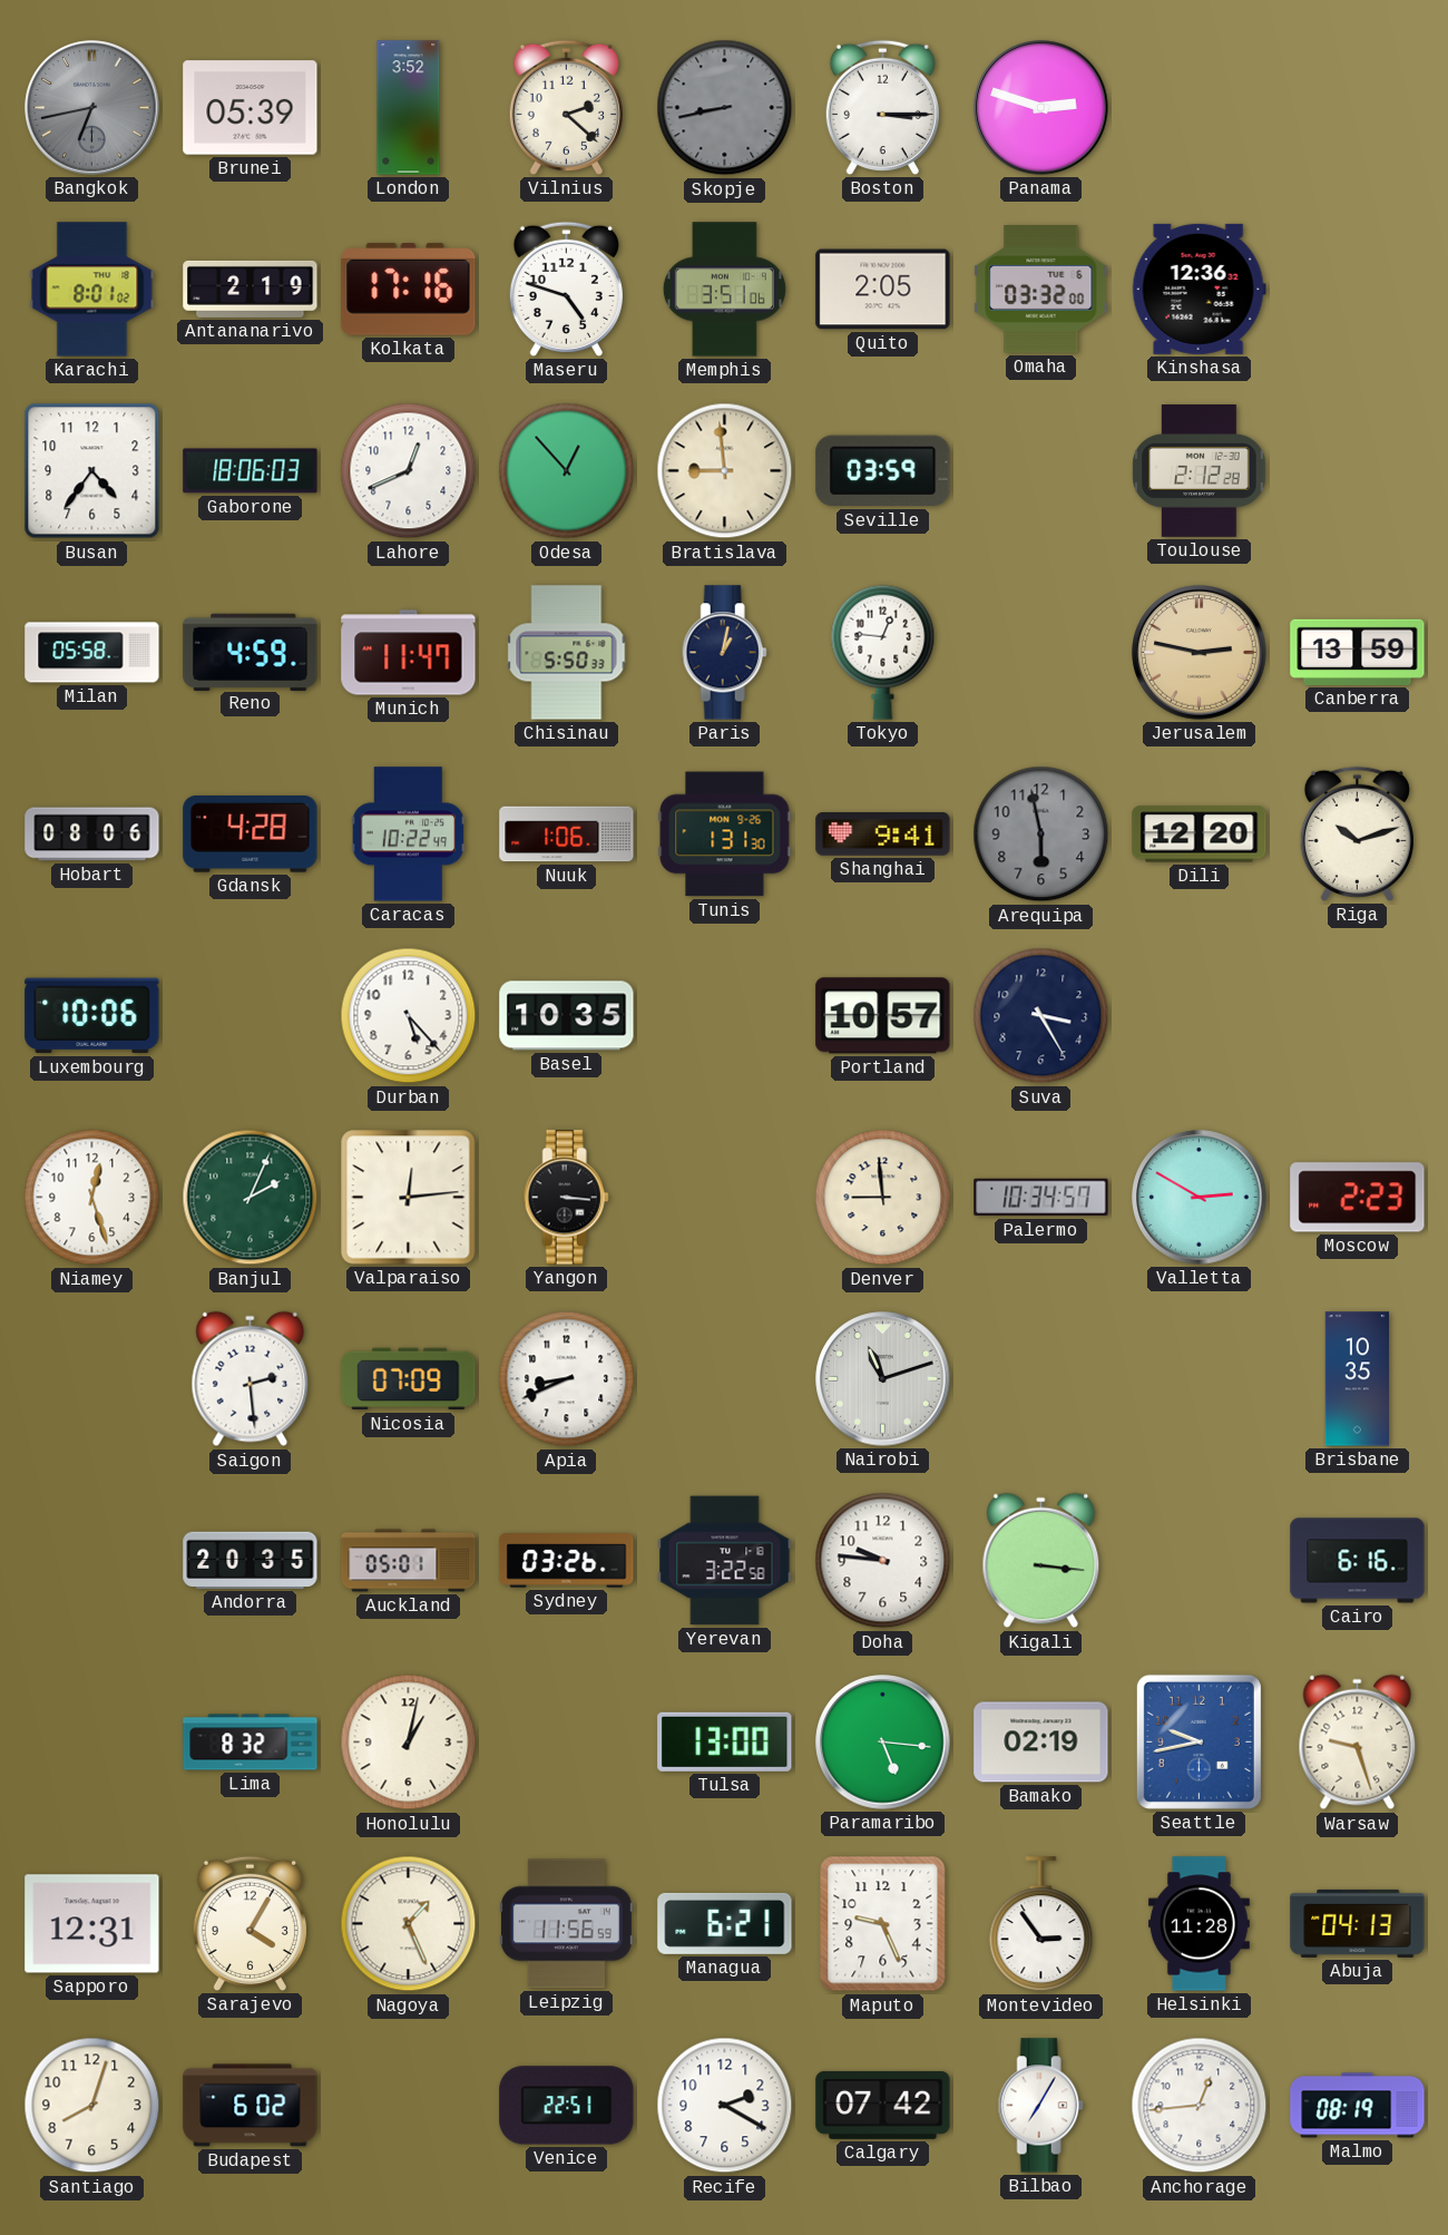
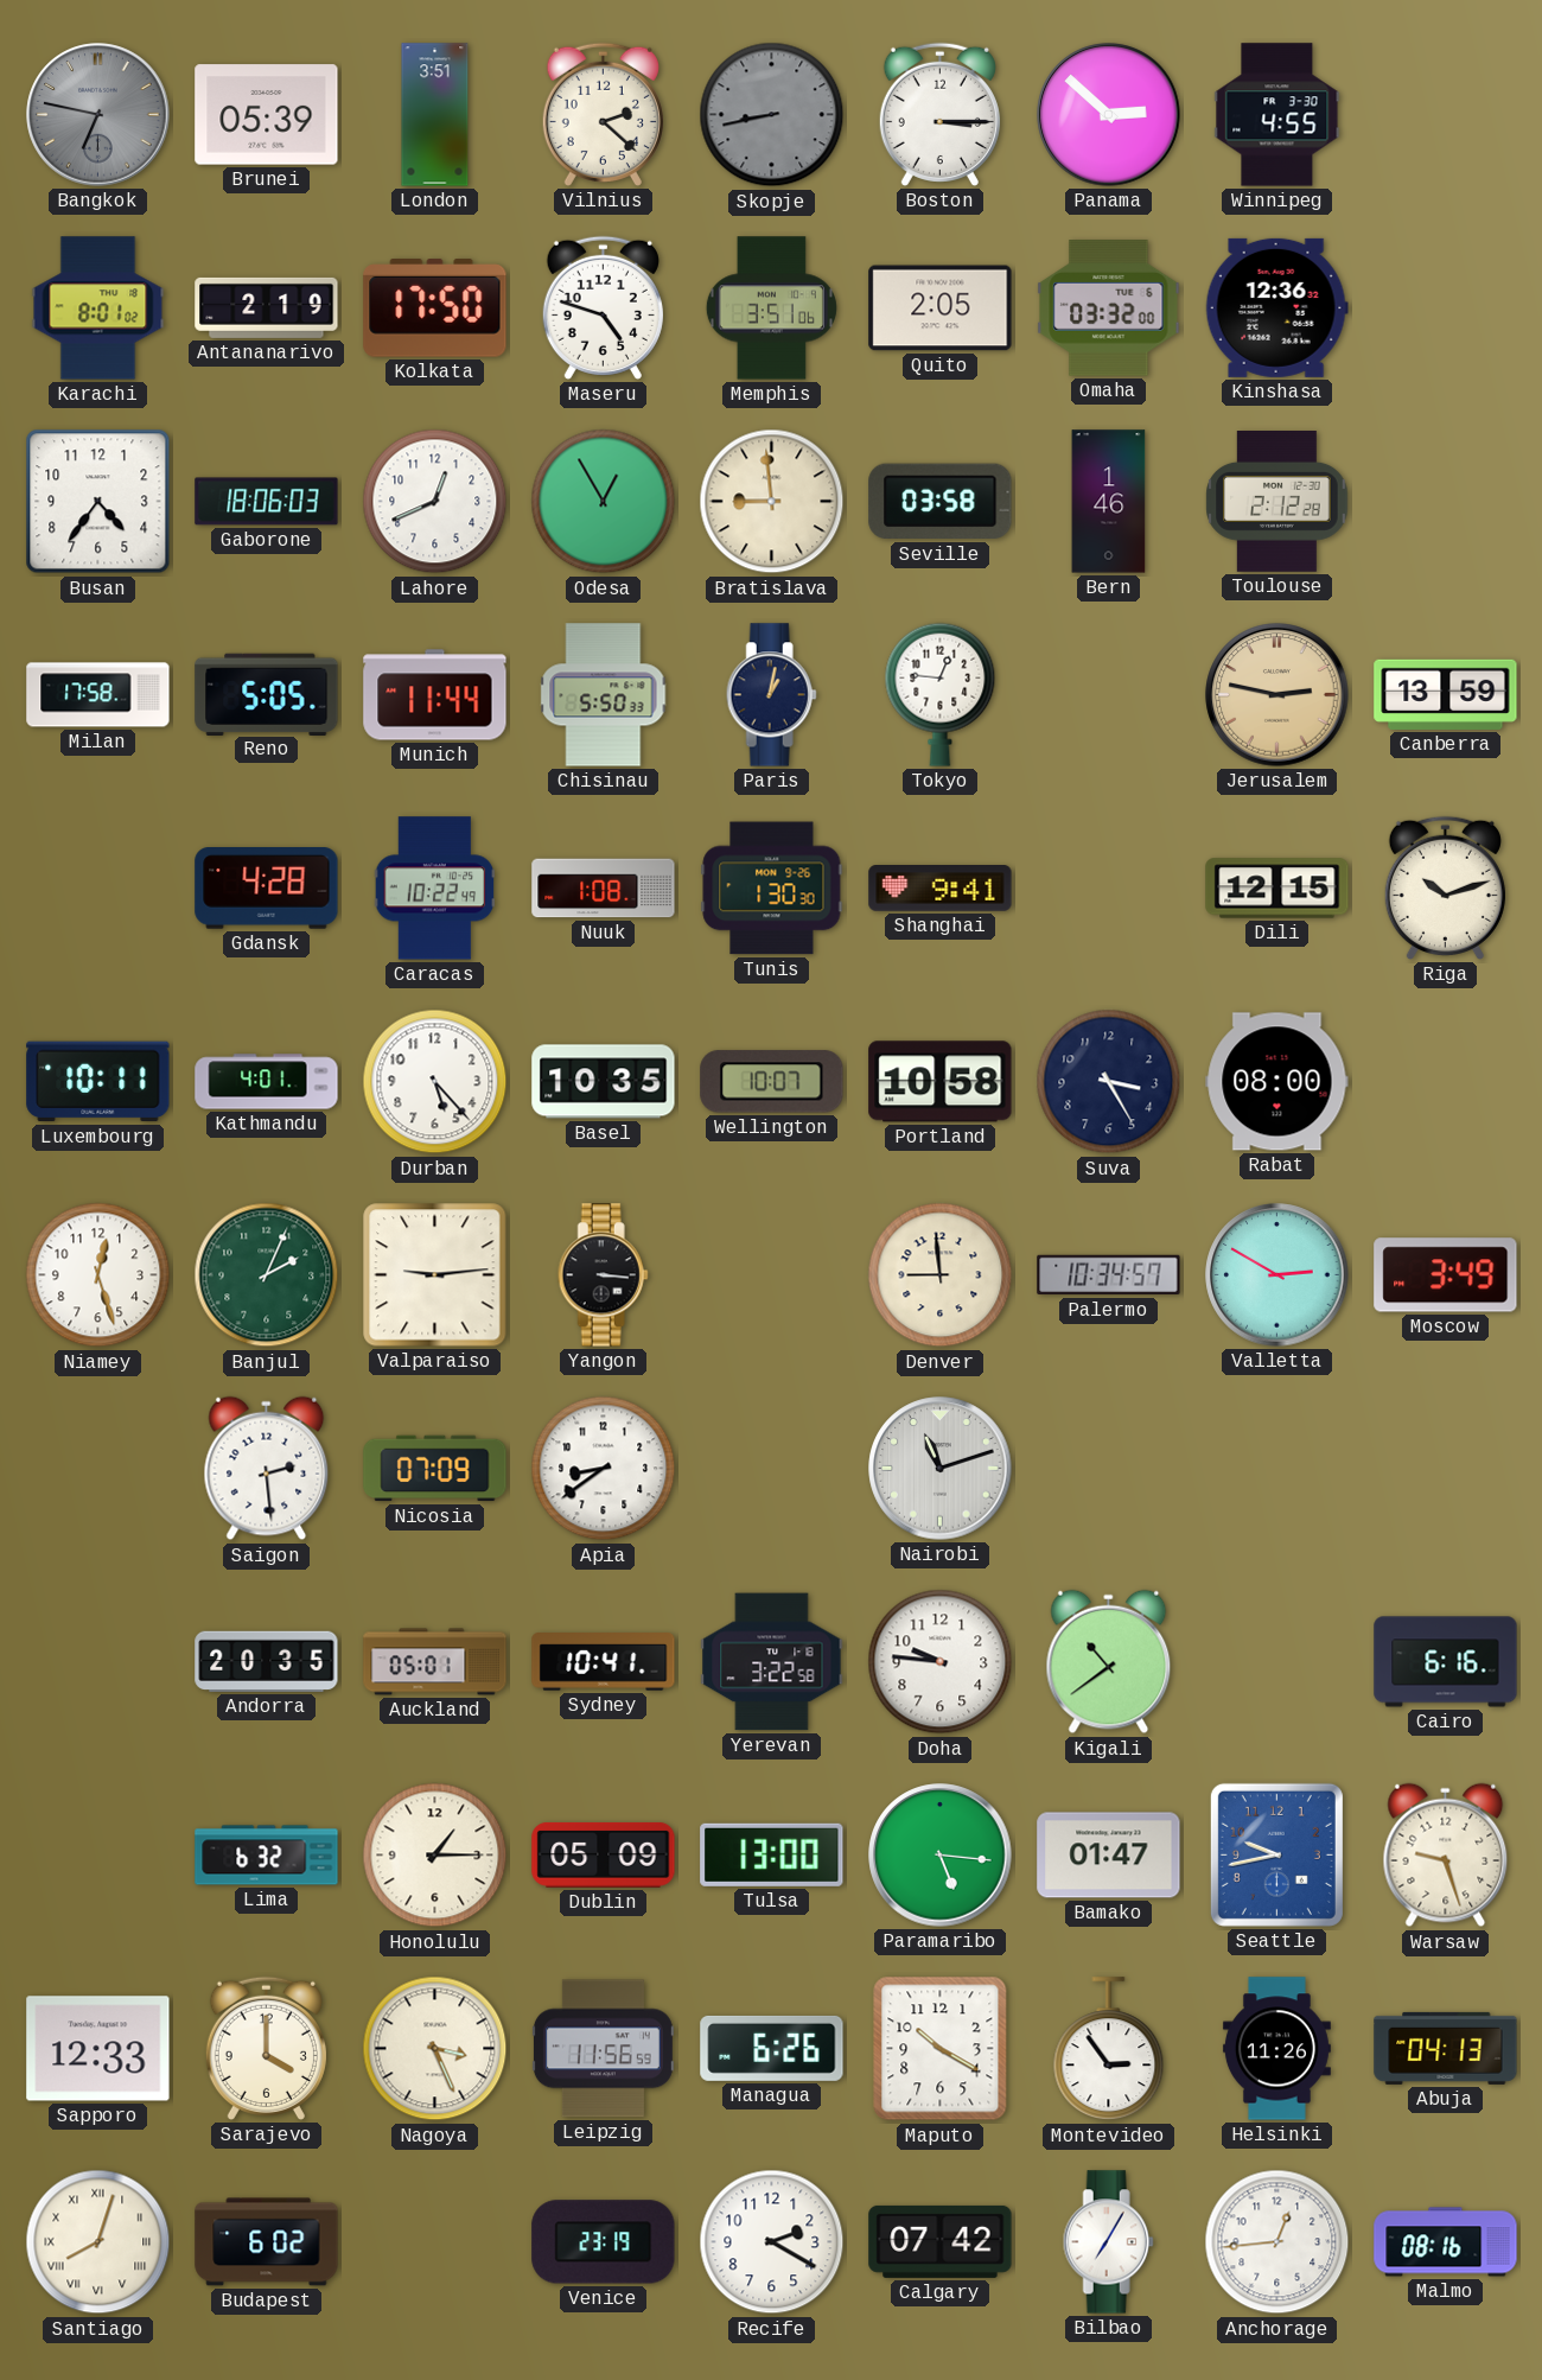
Bangkok: 6:43 -> 6:47 (98, 115)
London: 3:52 -> 3:51 (435, 115)
Panama: 2:48 -> 2:52 (1109, 115)
Winnipeg: none -> 4:55 (1277, 115)
Kolkata: 17:16 -> 17:50 (435, 308)
Odesa: 12:53 -> 12:55 (604, 502)
Seville: 03:59 -> 03:58 (941, 502)
Bern: none -> 1:46 (1109, 502)
Milan: 05:58 -> 17:58 (98, 695)
Reno: 4:59 -> 5:05 (267, 694)
Munich: 11:47 -> 11:44 (435, 695)
Hobart: 08:06 -> none (92, 835)
Nuuk: 1:06 -> 1:08 (604, 889)
Tunis: 1:31 -> 1:30 (772, 889)
Arequipa: 5:58 -> none (1041, 835)
Dili: 12:20 -> 12:15 (1277, 889)
Luxembourg: 10:06 -> 10:11 (98, 1082)
Kathmandu: none -> 4:01 (267, 1082)
Wellington: none -> 10:07 (772, 1082)
Portland: 10:57 -> 10:58 (941, 1082)
Rabat: none -> 08:00 (1277, 1082)
Valparaiso: 12:14 -> 9:14 (435, 1275)
Moscow: 2:23 -> 3:49 (1446, 1275)
Apia: 8:41 -> 8:39 (604, 1469)
Brisbane: 10:35 -> none (1358, 1379)
Sydney: 03:26 -> 10:41 (604, 1662)
Kigali: 3:16 -> 10:39 (1109, 1662)
Lima: 8:32 -> 6:32 (267, 1856)
Honolulu: 1:02 -> 1:15 (435, 1856)
Dublin: none -> 05:09 (604, 1854)
Bamako: 02:19 -> 01:47 (1109, 1856)
Sapporo: 12:31 -> 12:33 (98, 2049)
Sarajevo: 4:05 -> 4:00 (266, 2048)
Nagoya: 1:26 -> 3:26 (435, 2049)
Managua: 6:21 -> 6:26 (772, 2048)
Maputo: 9:26 -> 10:20 (941, 2049)
Helsinki: 11:28 -> 11:26 (1276, 2049)
Santiago numerals: Arabic -> Roman (98, 2242)
Venice: 22:51 -> 23:19 (604, 2242)
Malmo: 08:19 -> 08:16 (1446, 2242)
